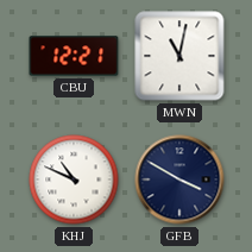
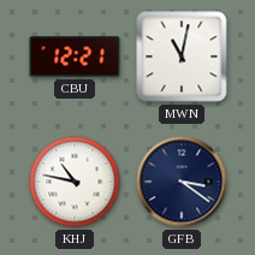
KHJ: 10:49 -> 10:47 (75, 182)
GFB: 3:50 -> 3:21 (182, 182)
